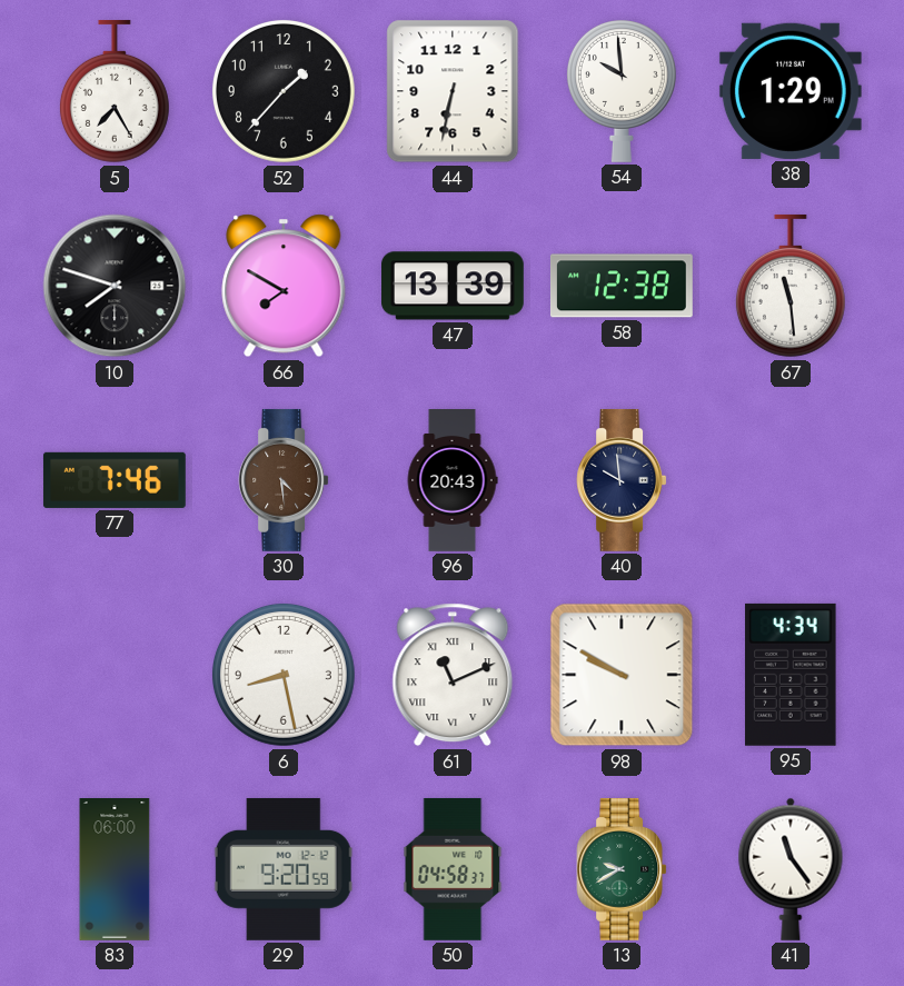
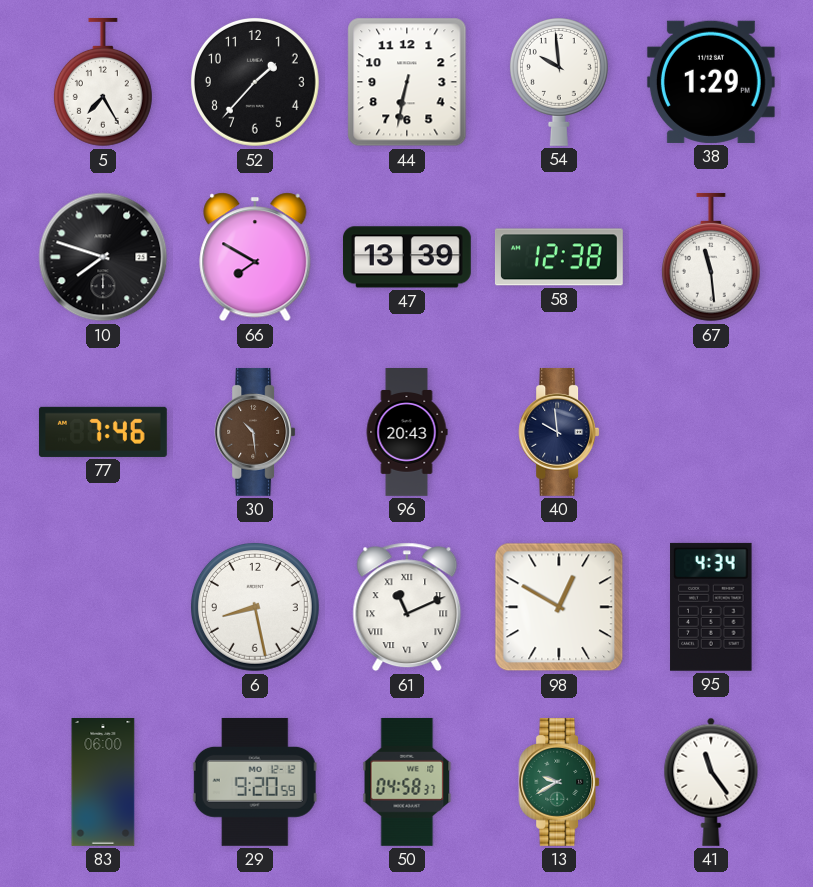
30: 4:29 -> 10:29 (255, 432)
98: 9:50 -> 12:50 (559, 607)
